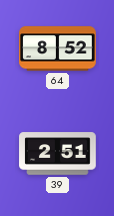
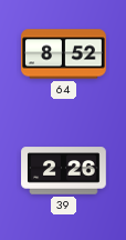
39: 2:51 -> 2:26 (64, 171)
